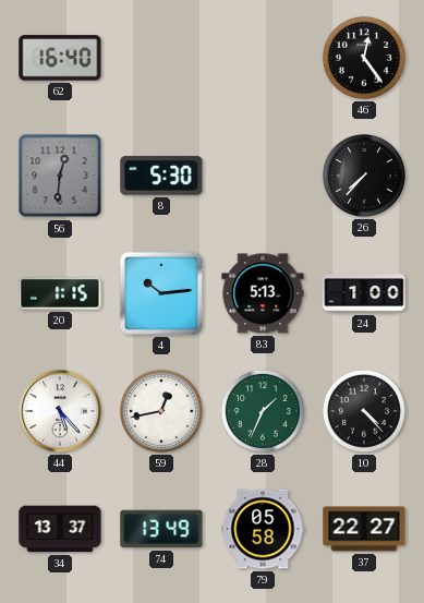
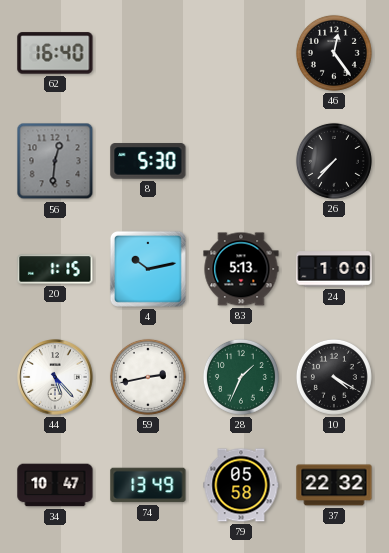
4: 10:14 -> 10:13 (148, 269)
59: 12:43 -> 2:43 (148, 377)
10: 4:23 -> 4:20 (334, 377)
34: 13:37 -> 10:47 (55, 485)
37: 22:27 -> 22:32 (334, 485)
